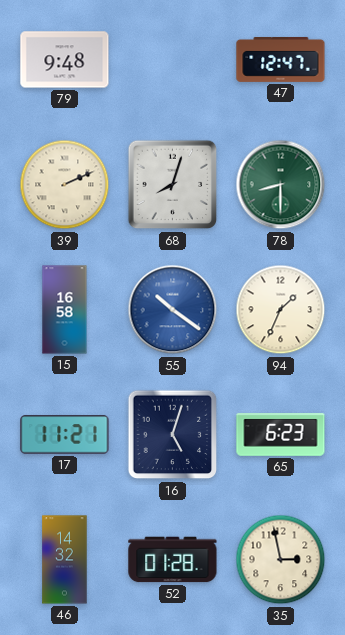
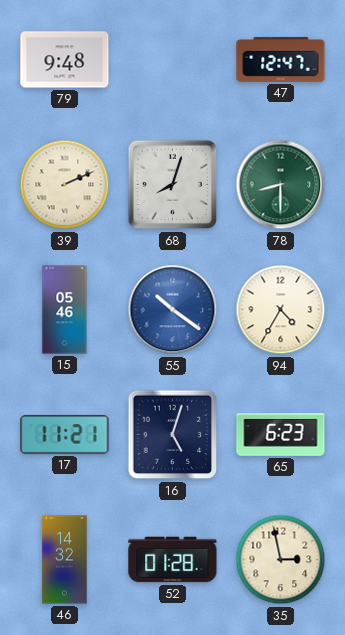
15: 16:58 -> 05:46 (65, 310)
94: 1:34 -> 4:35 (281, 310)
